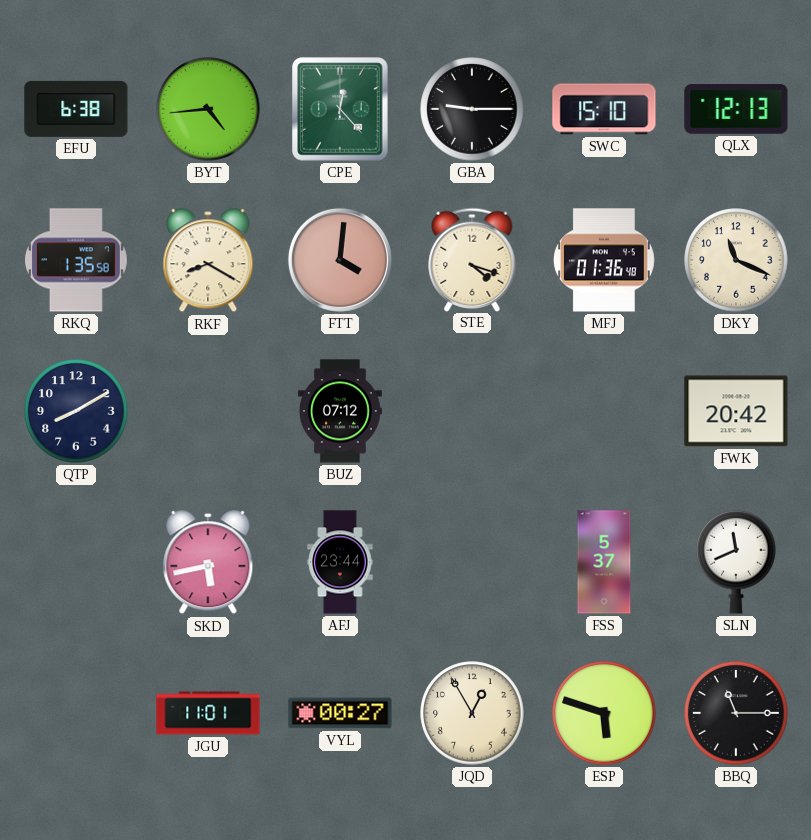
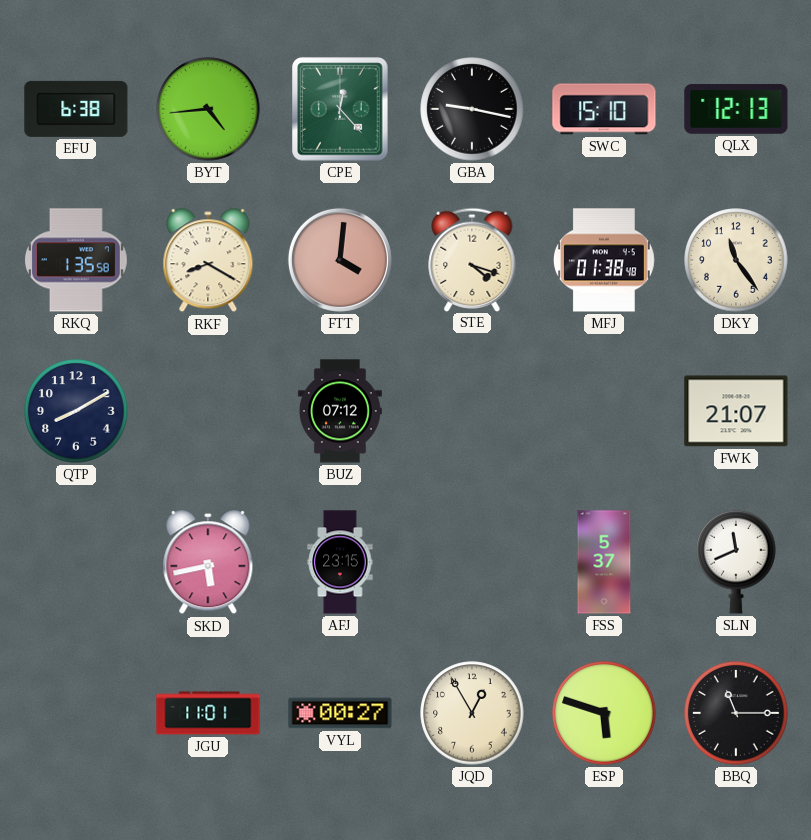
GBA: 9:15 -> 9:17 (472, 109)
MFJ: 01:36 -> 01:38 (604, 260)
DKY: 11:19 -> 11:24 (736, 260)
FWK: 20:42 -> 21:07 (736, 411)
AFJ: 23:44 -> 23:15 (340, 562)
